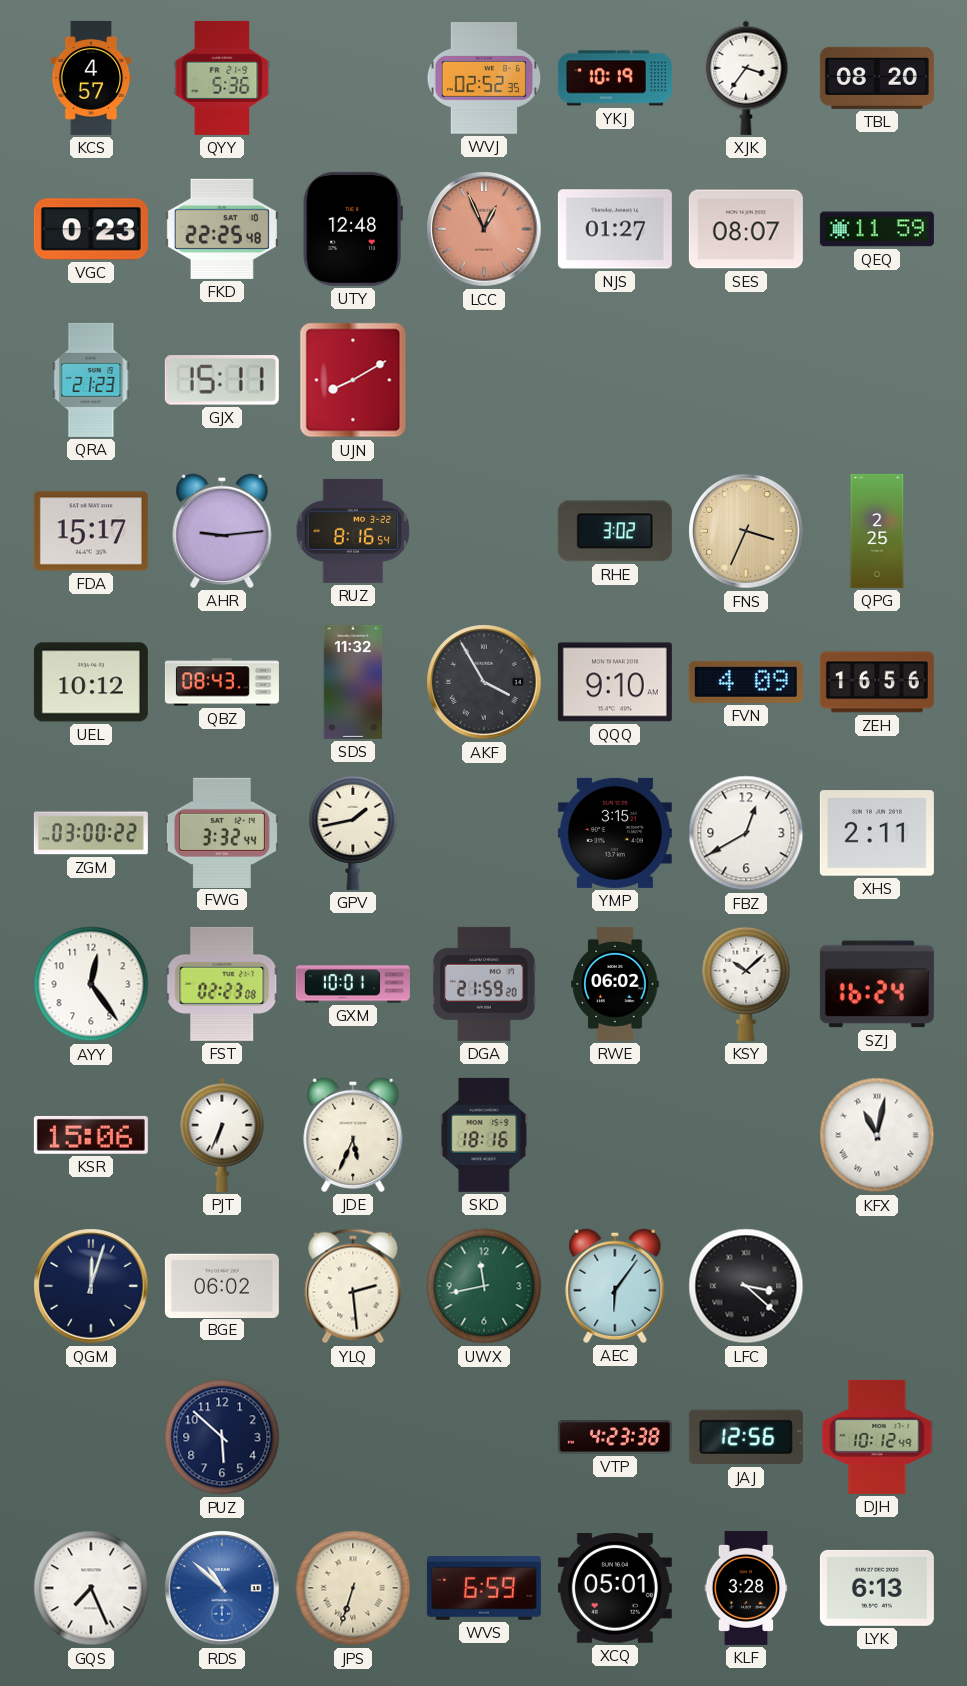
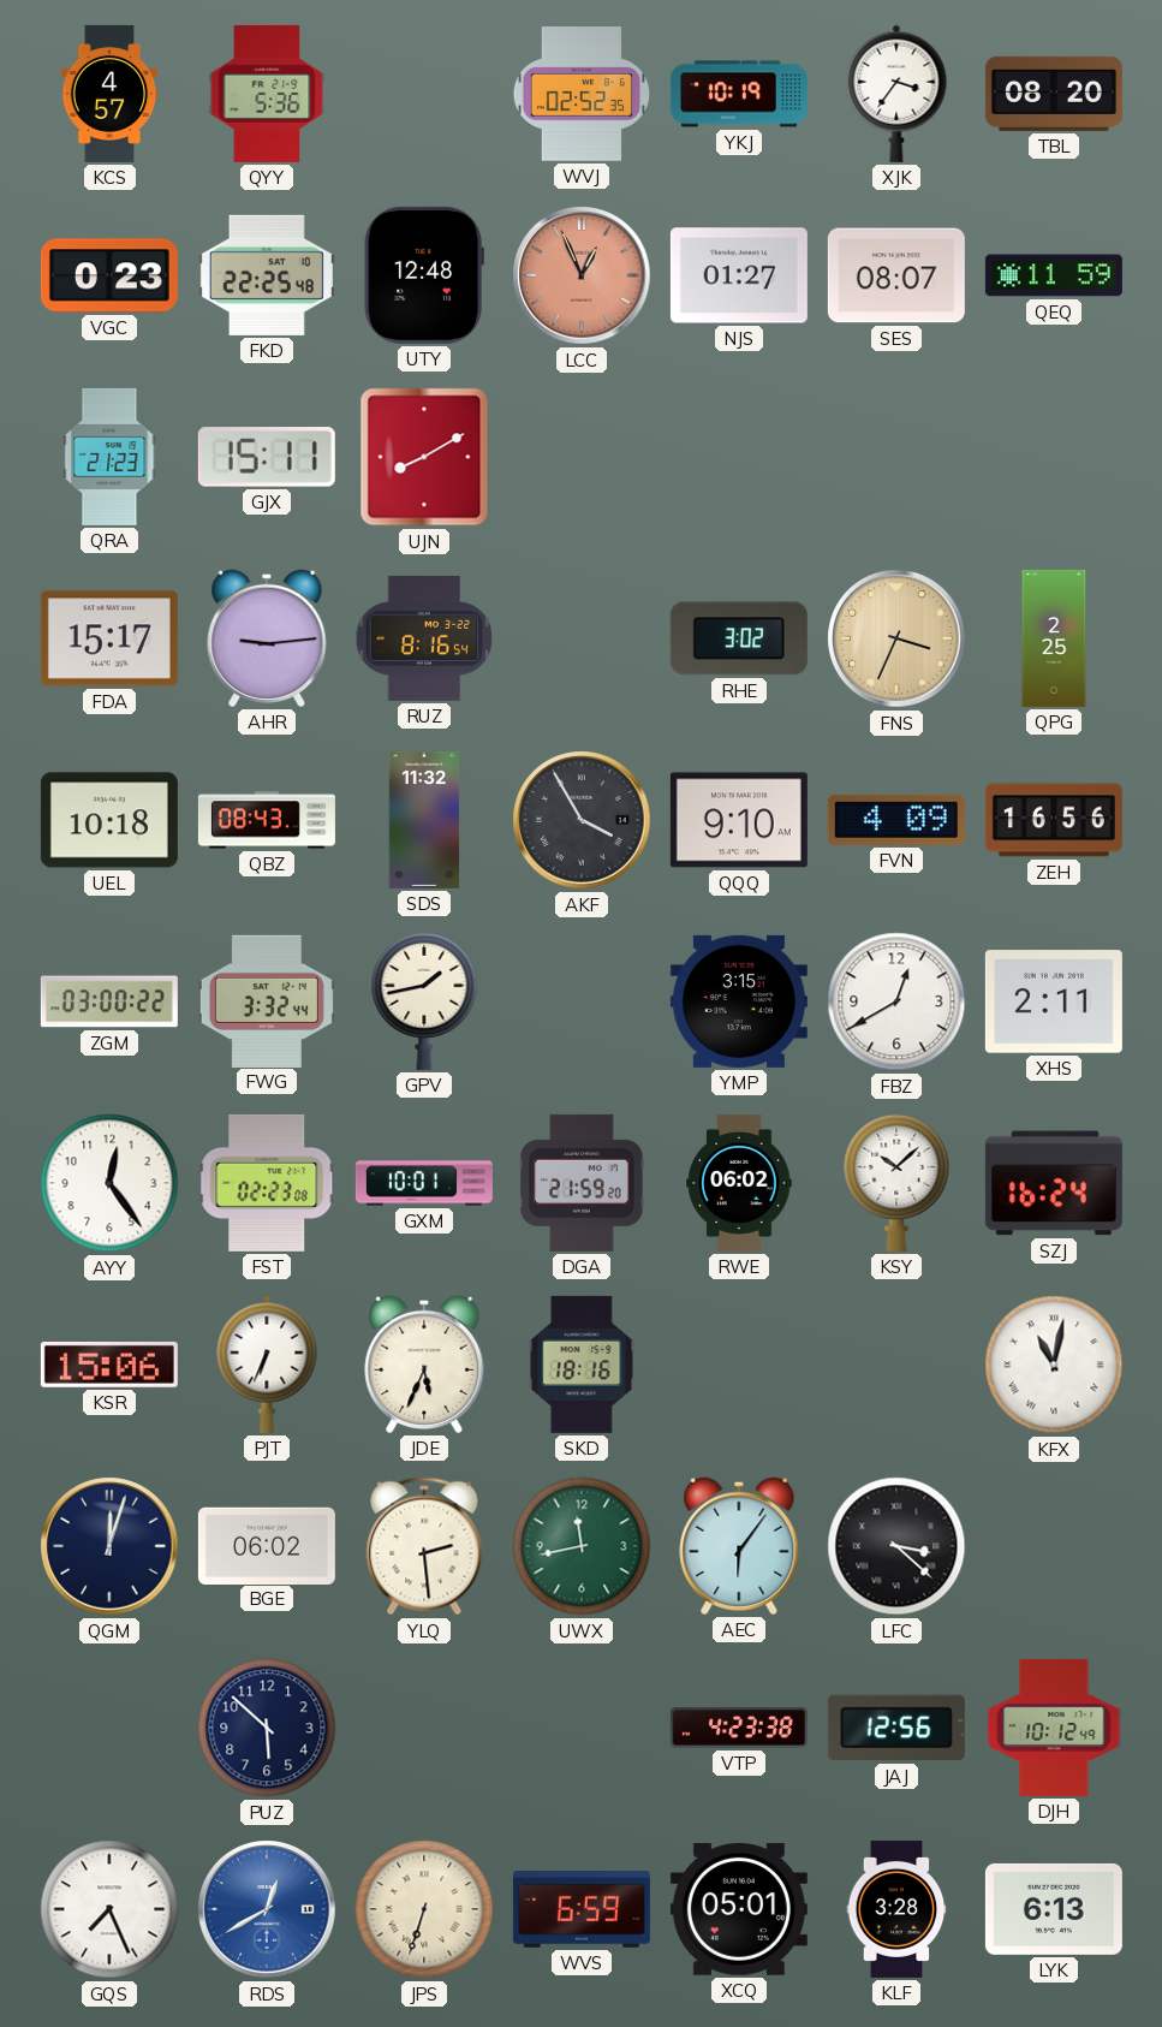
UEL: 10:12 -> 10:18 (109, 820)
RDS: 10:52 -> 12:40 (267, 1909)
